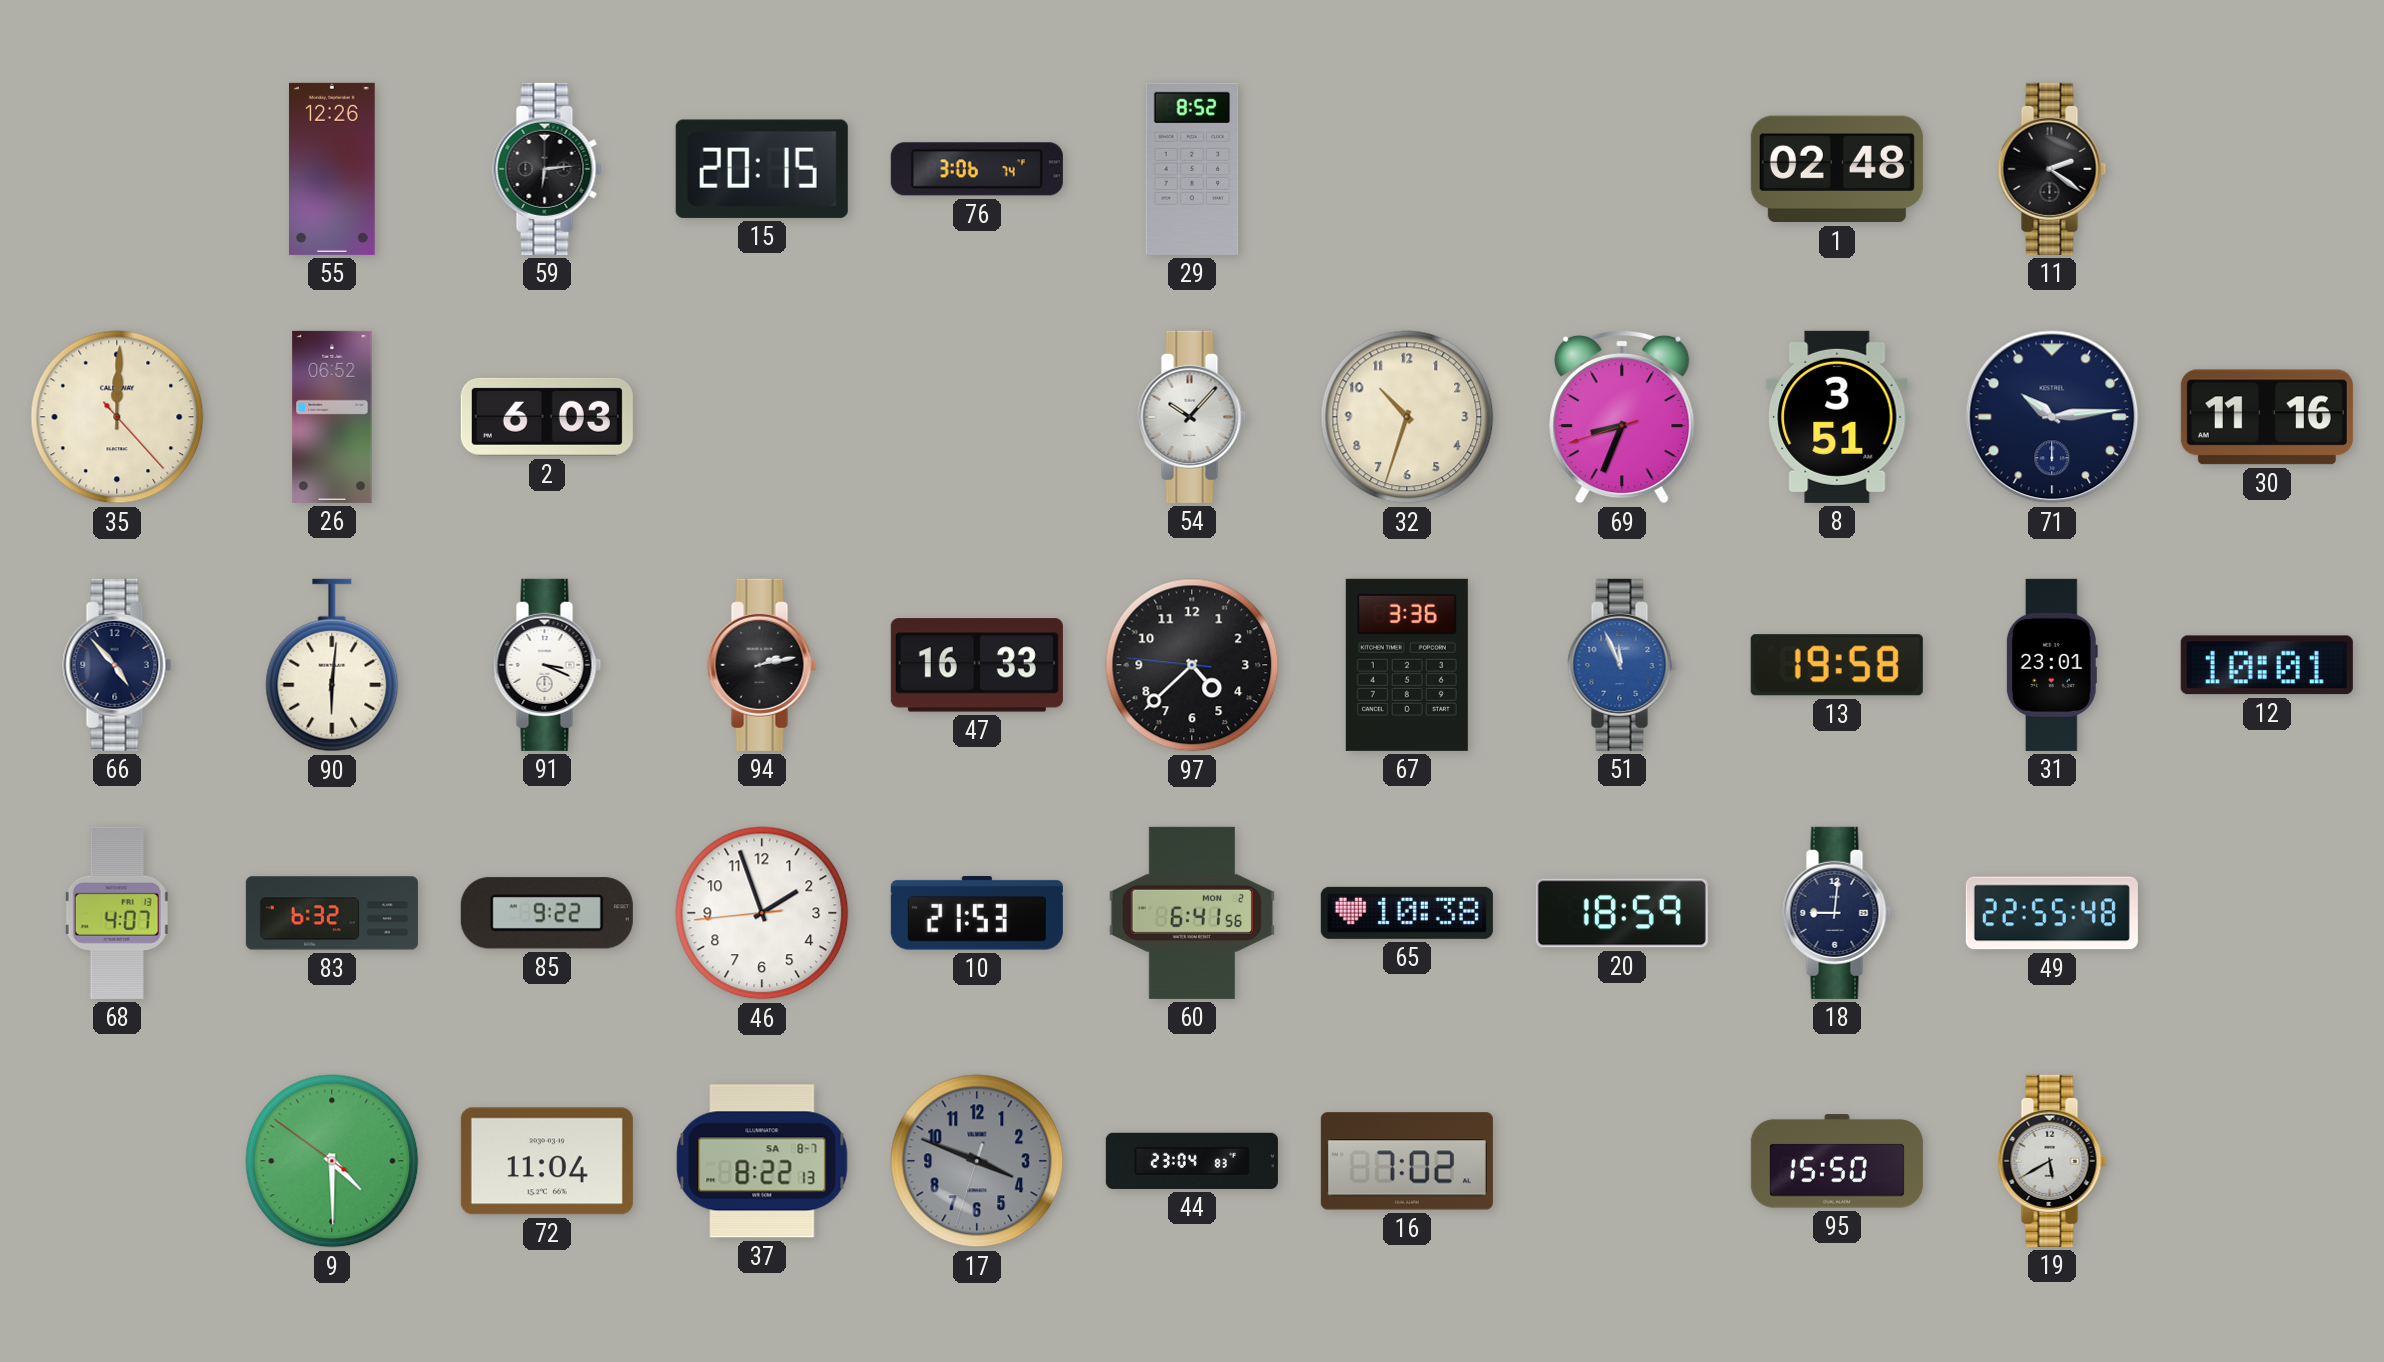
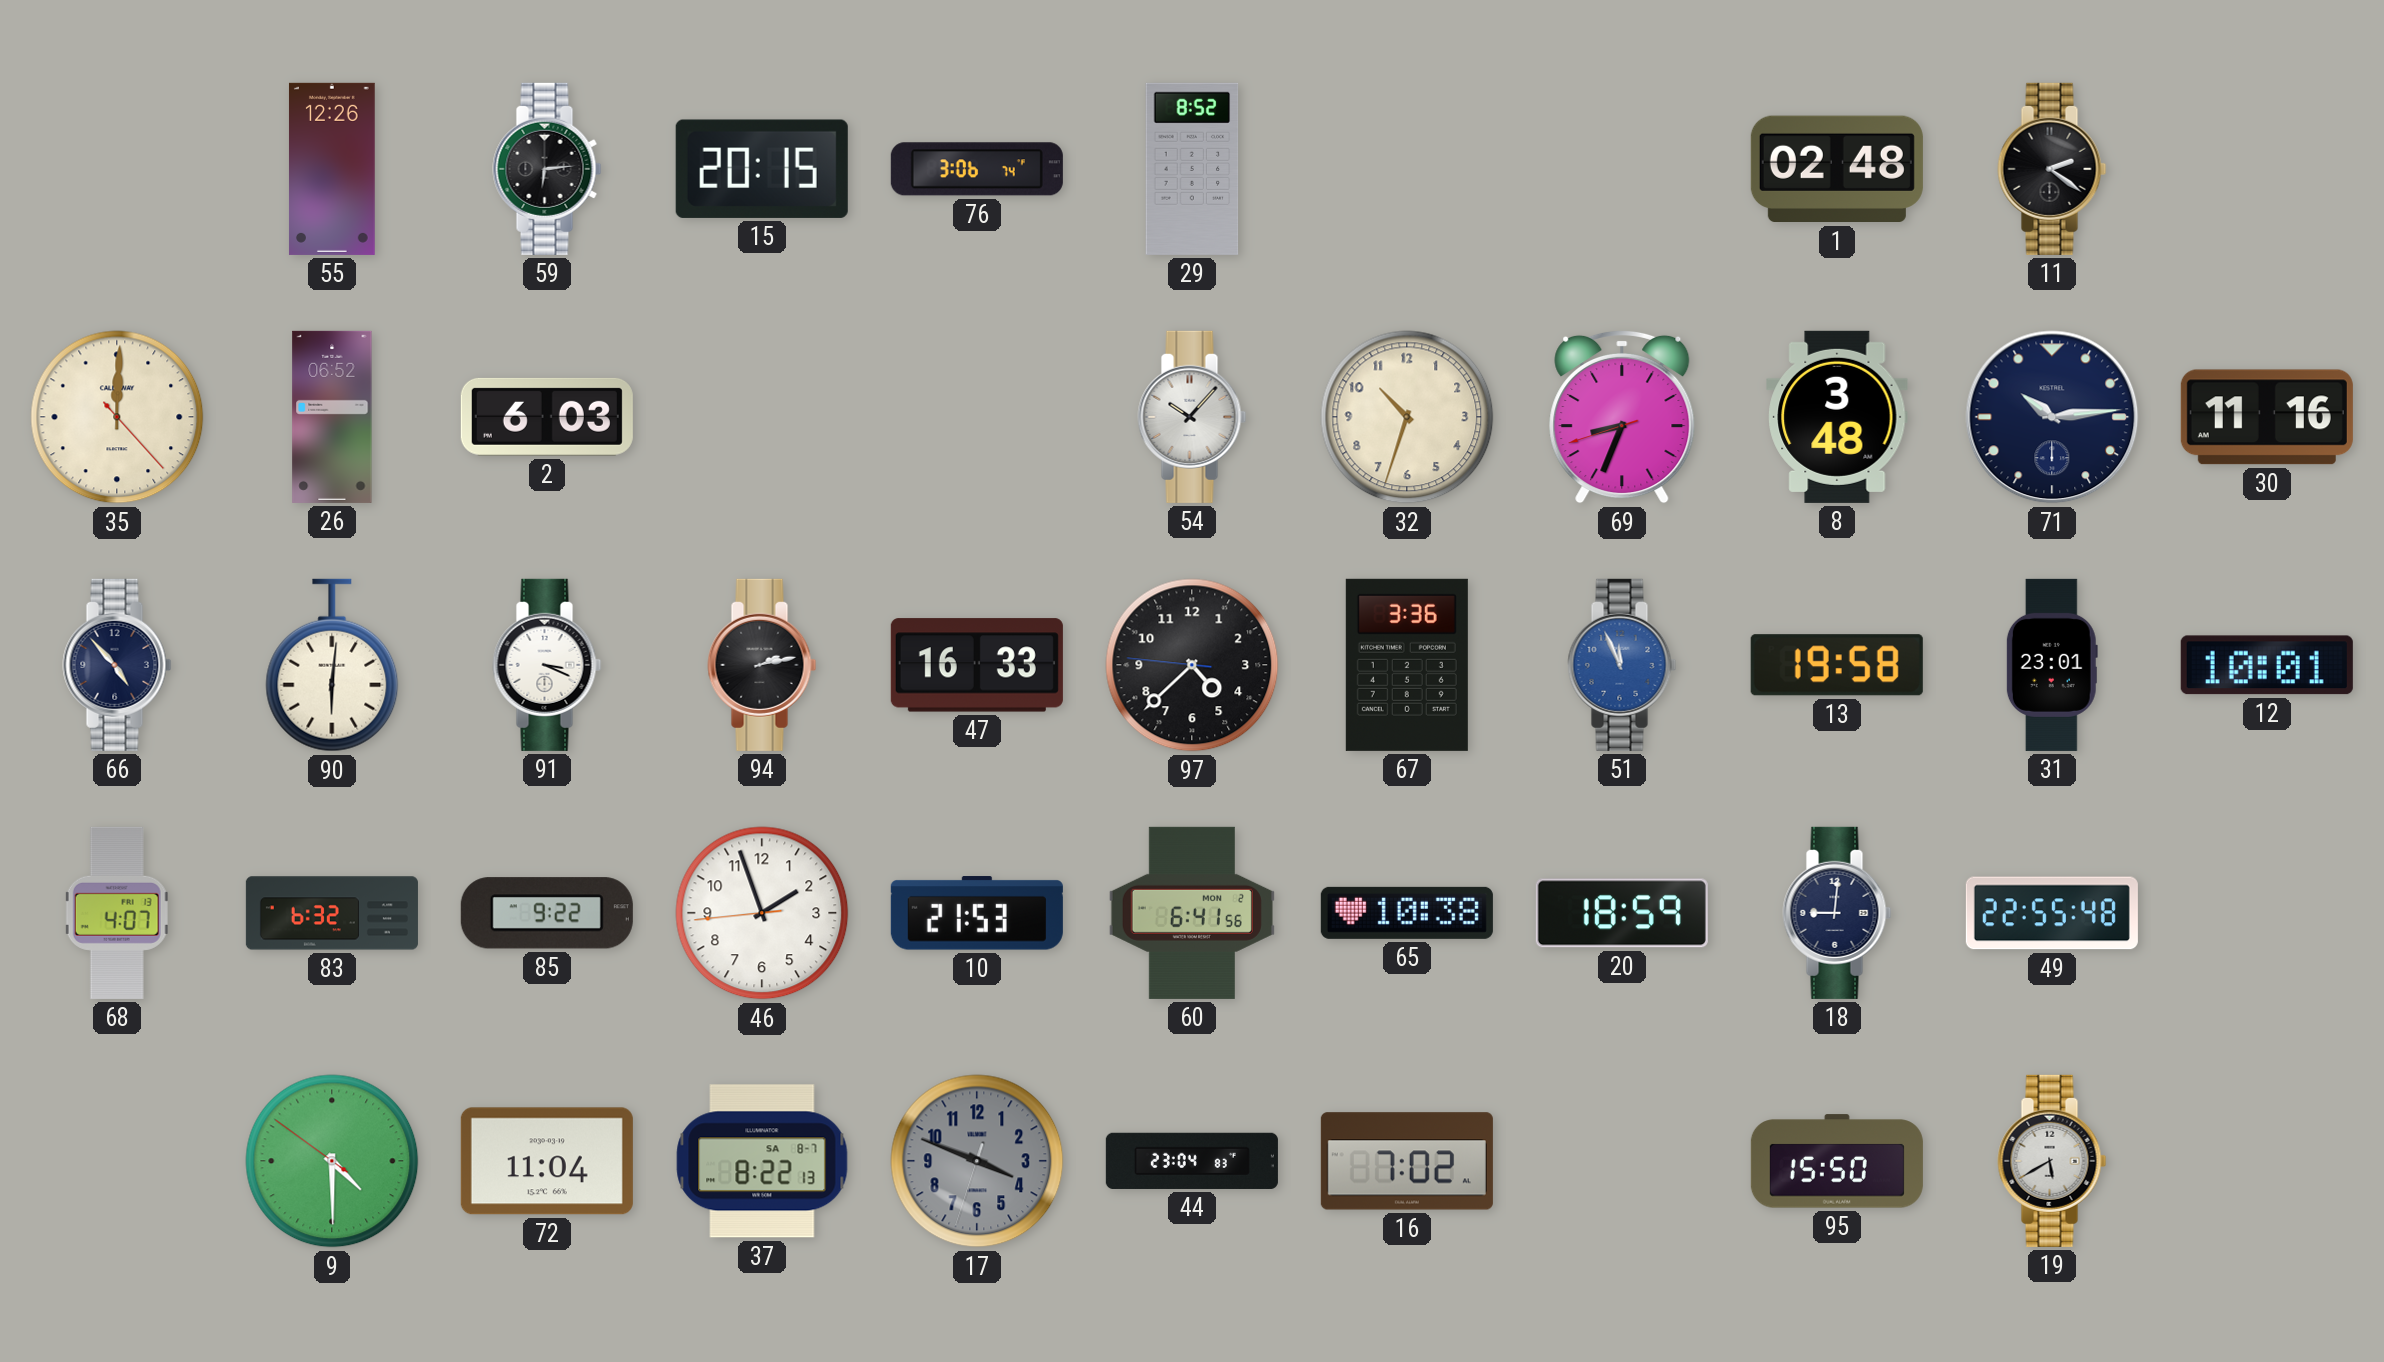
8: 3:51 -> 3:48 (1837, 417)
